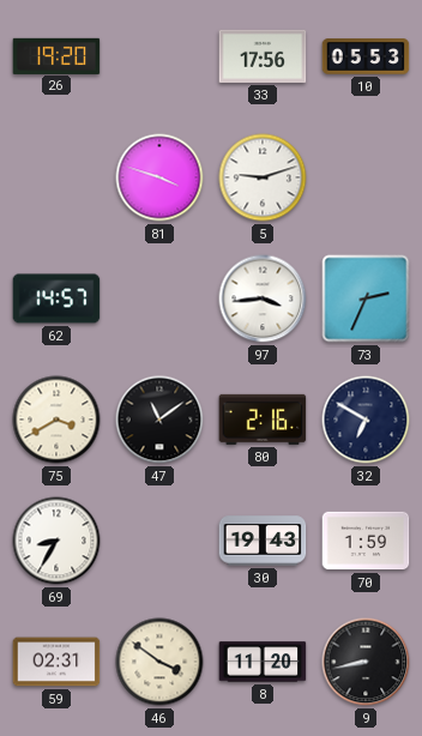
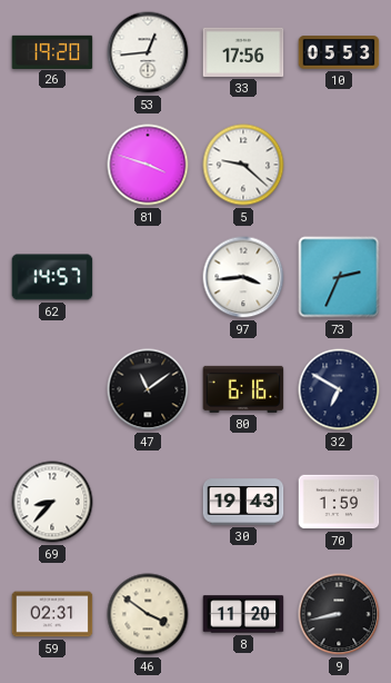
53: none -> 12:44 (148, 52)
5: 9:12 -> 9:22 (243, 165)
75: 3:40 -> none (56, 420)
80: 2:16 -> 6:16 (243, 389)
69: 8:35 -> 8:37 (52, 502)
